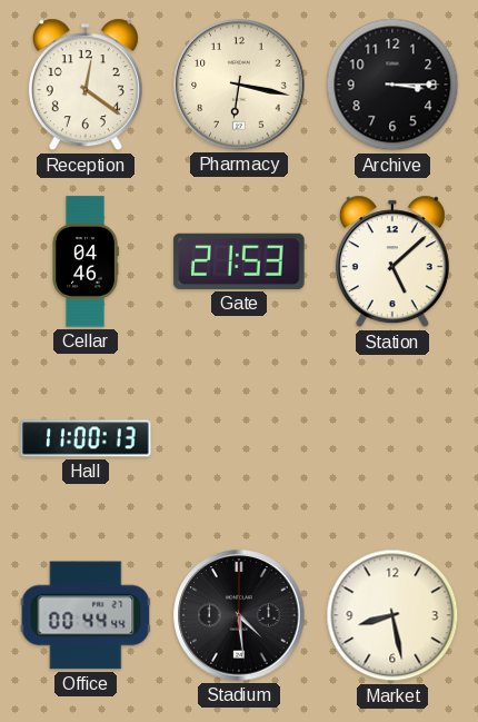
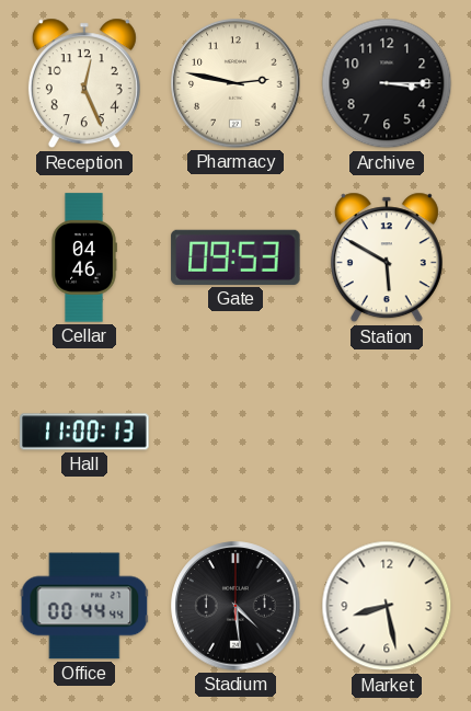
Reception: 12:21 -> 12:26 (84, 83)
Pharmacy: 6:17 -> 2:47 (235, 83)
Gate: 21:53 -> 09:53 (235, 257)
Station: 5:08 -> 5:50 (387, 257)
